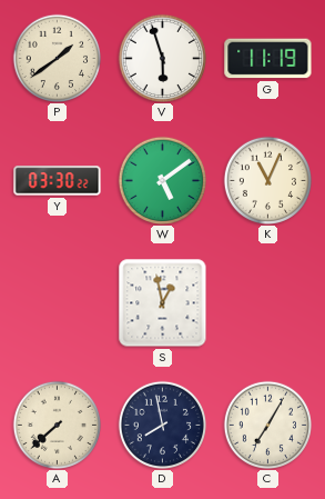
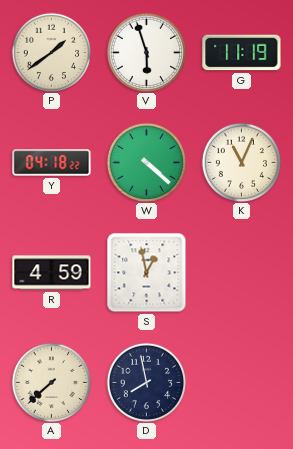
Y: 03:30 -> 04:18 (52, 163)
W: 5:09 -> 4:22 (146, 162)
R: none -> 4:59 (52, 273)
C: 7:05 -> none (267, 425)
